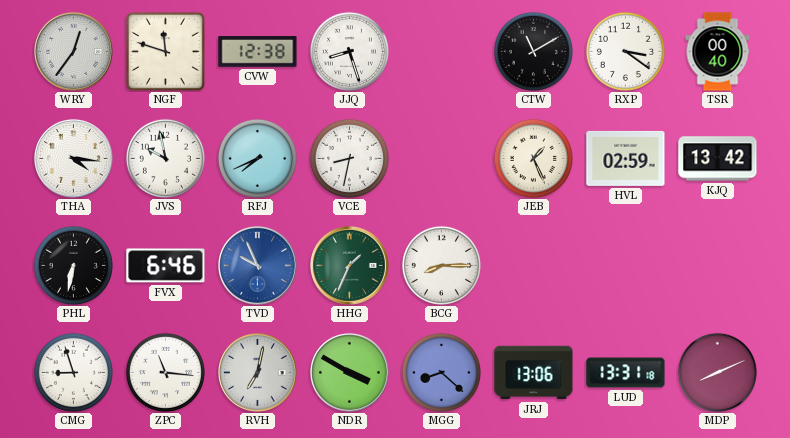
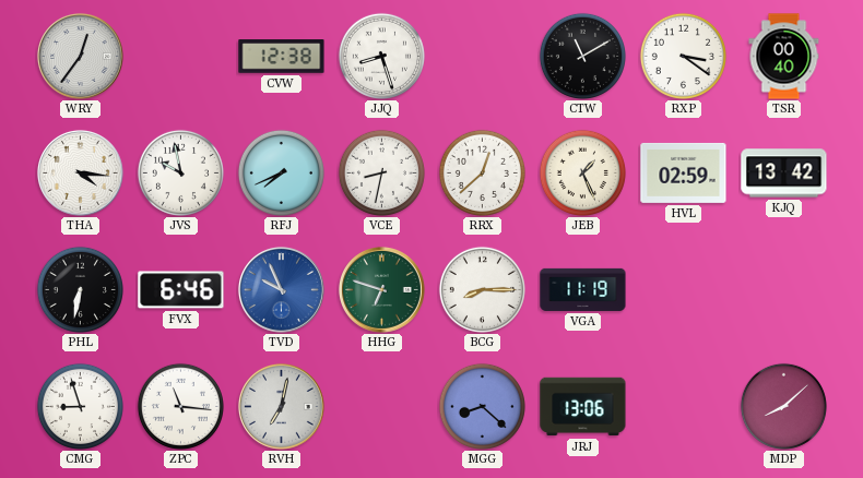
NGF: 11:48 -> none (165, 51)
RRX: none -> 12:38 (482, 172)
HHG: 1:34 -> 6:48 (382, 290)
VGA: none -> 11:19 (583, 289)
NDR: 3:50 -> none (350, 373)
LUD: 13:31 -> none (626, 373)
MDP: 8:11 -> 8:08 (783, 406)
